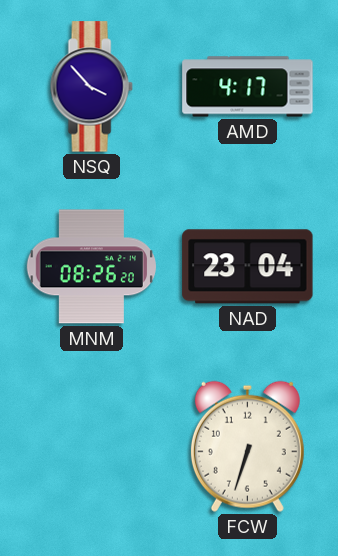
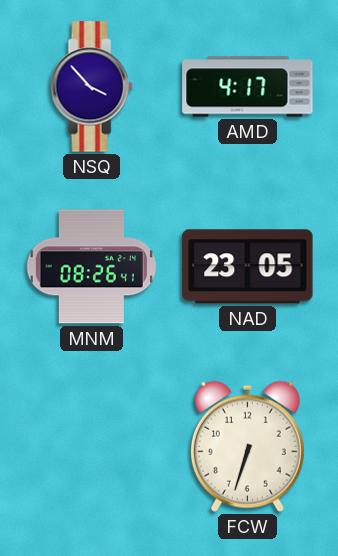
MNM: 08:26:20 -> 08:26:41 (91, 267)
NAD: 23:04 -> 23:05 (248, 267)
